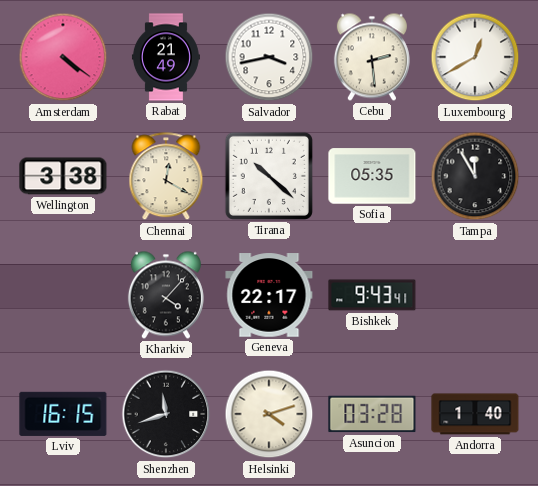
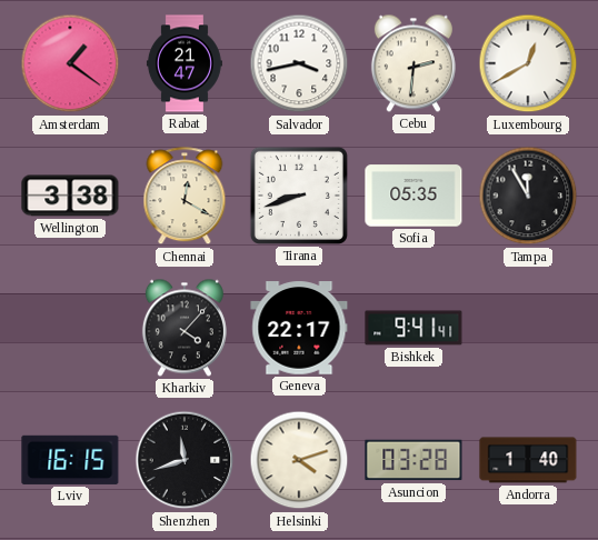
Amsterdam: 4:21 -> 1:21 (70, 63)
Rabat: 21:49 -> 21:47 (185, 63)
Cebu: 2:29 -> 2:31 (413, 63)
Tirana: 10:22 -> 8:42 (299, 196)
Bishkek: 9:43 -> 9:41 (413, 328)
